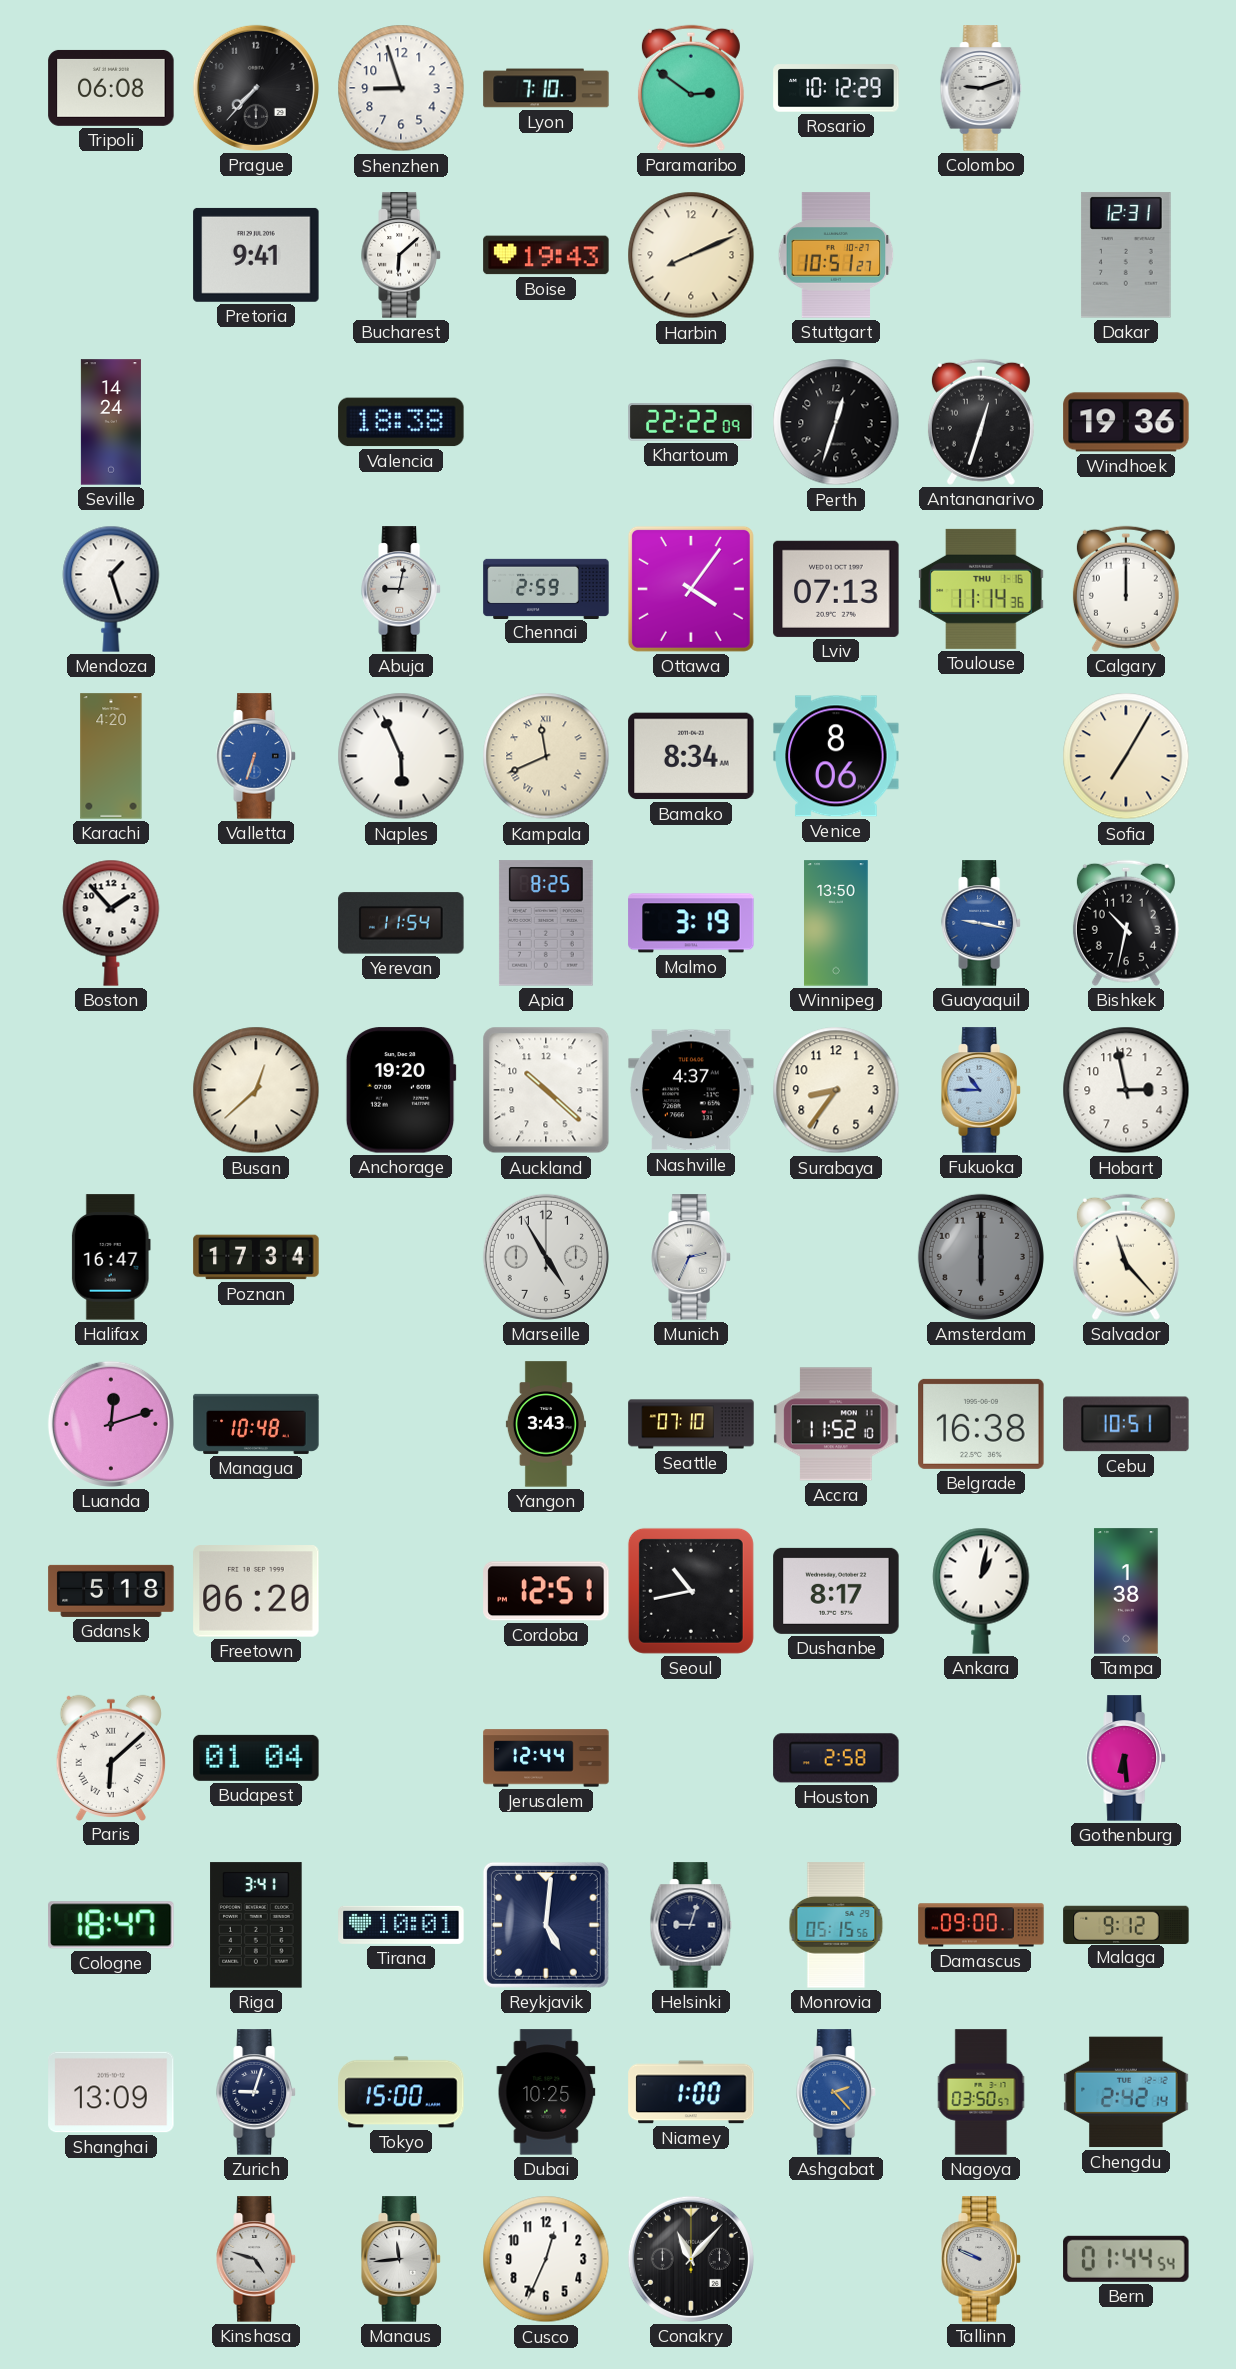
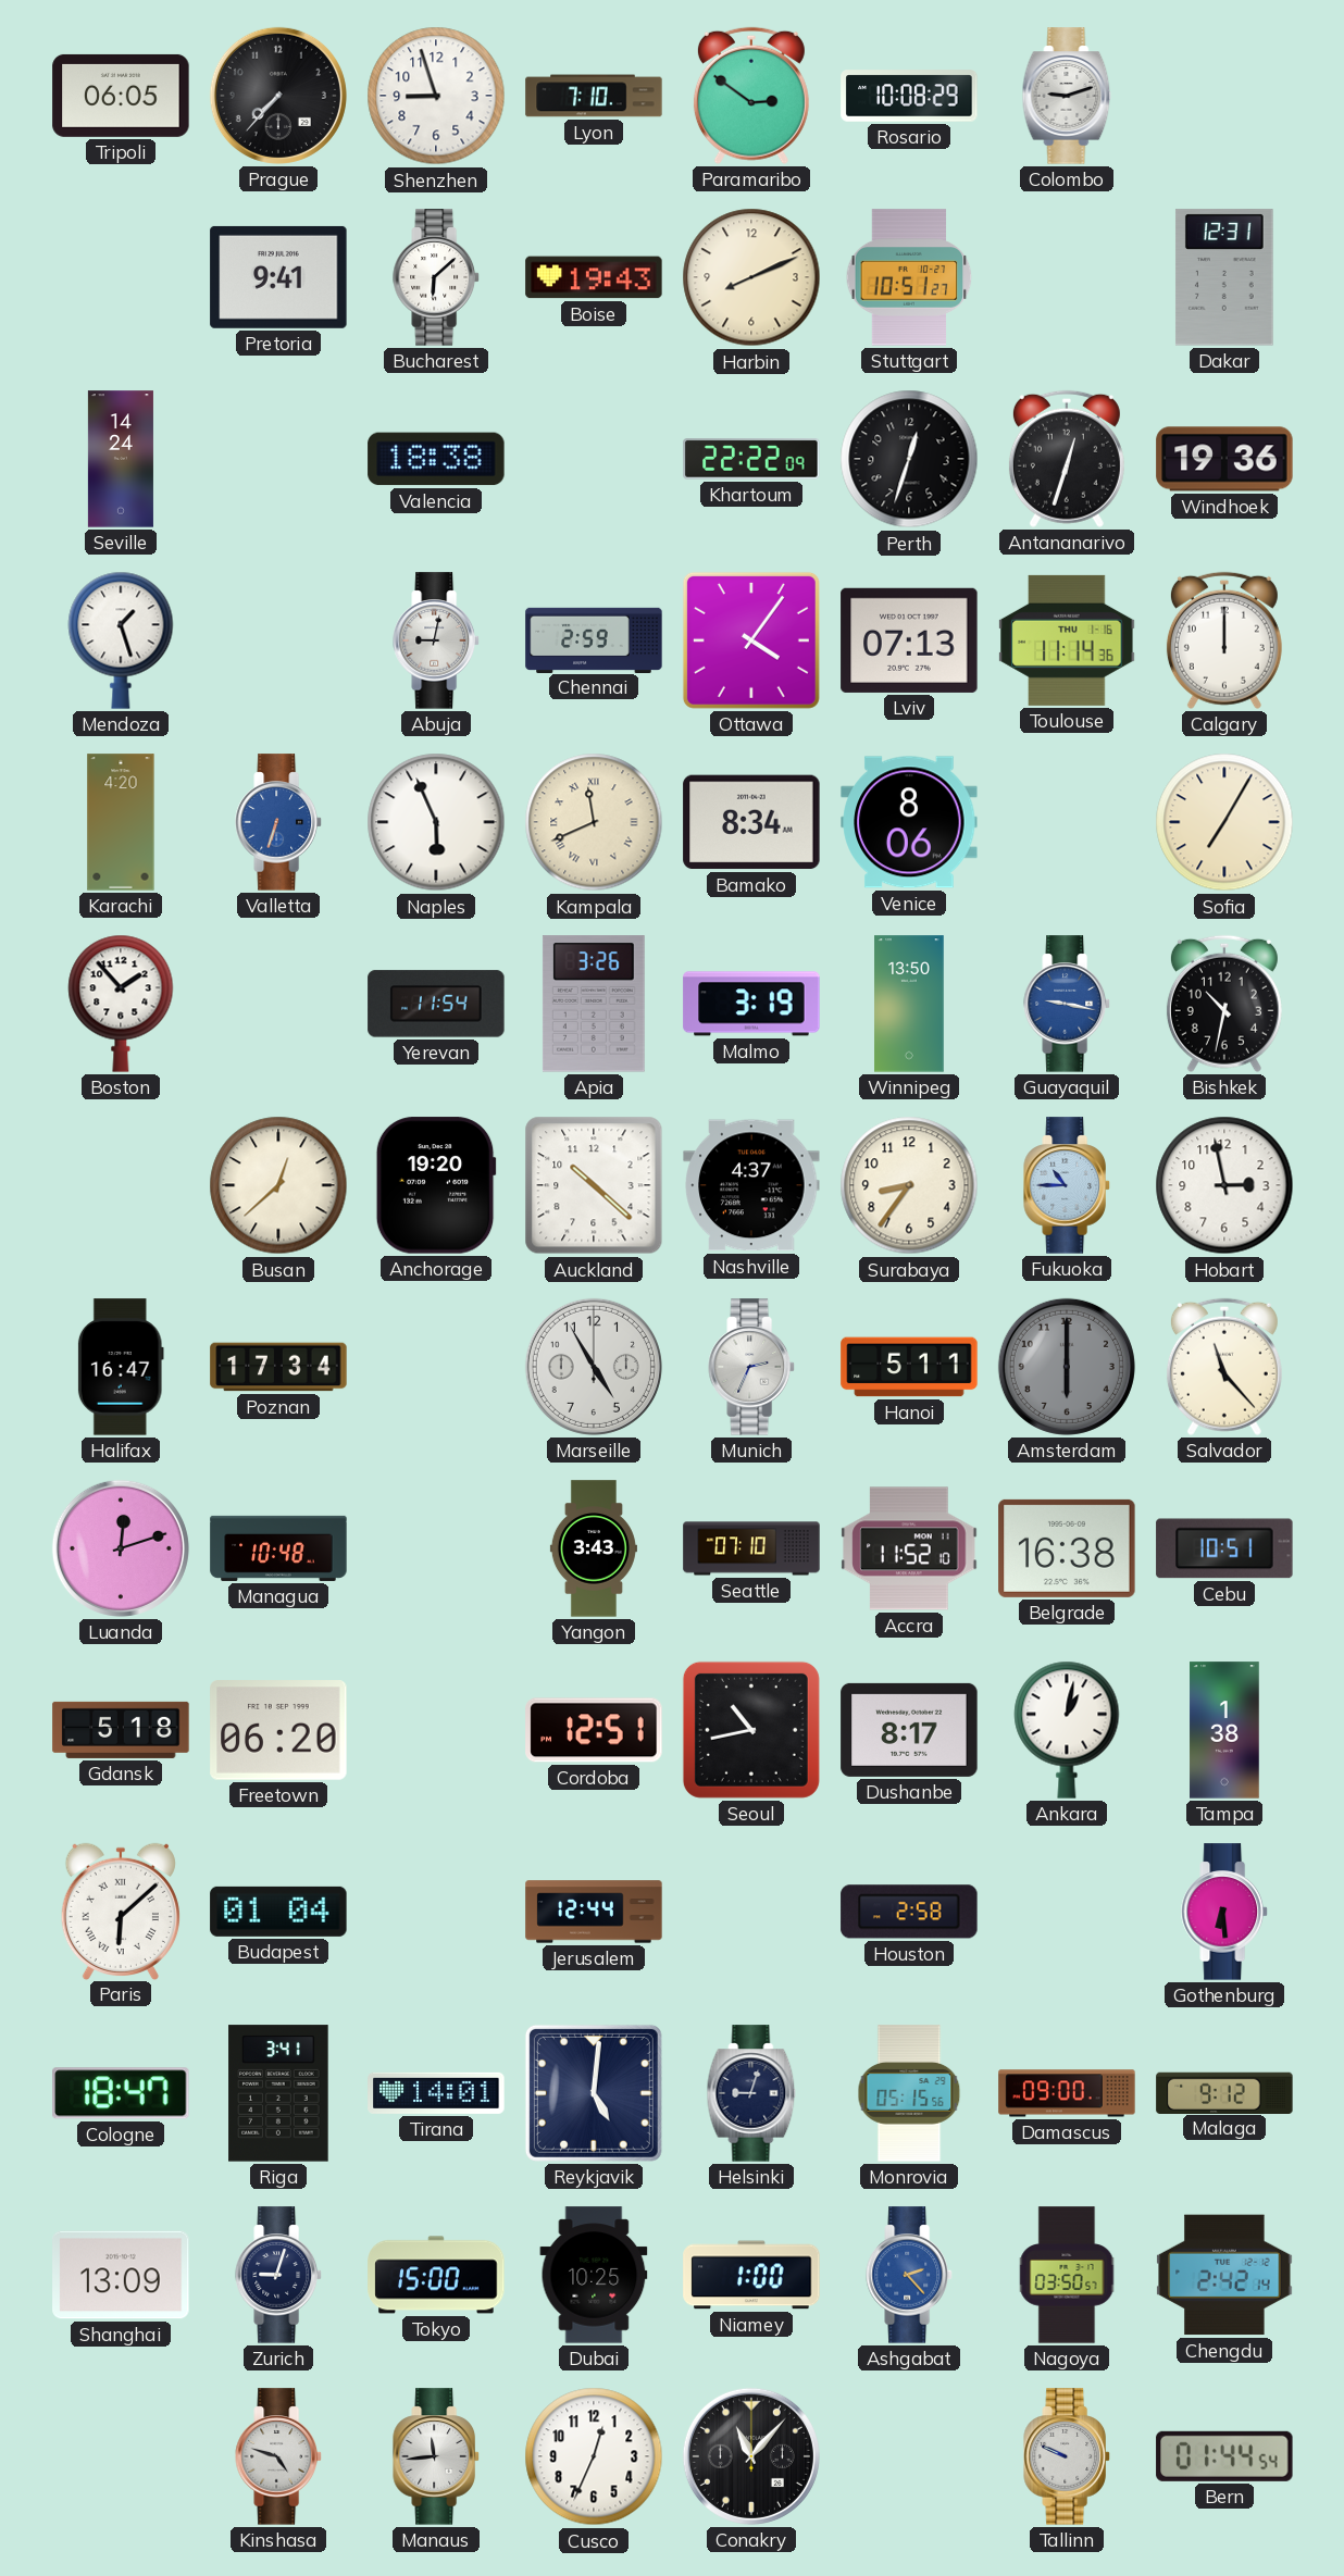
Tripoli: 06:08 -> 06:05 (121, 96)
Rosario: 10:12 -> 10:08 (909, 96)
Apia: 8:25 -> 3:26 (594, 1004)
Hanoi: none -> 5:11 (909, 1367)
Tirana: 10:01 -> 14:01 (436, 2093)
